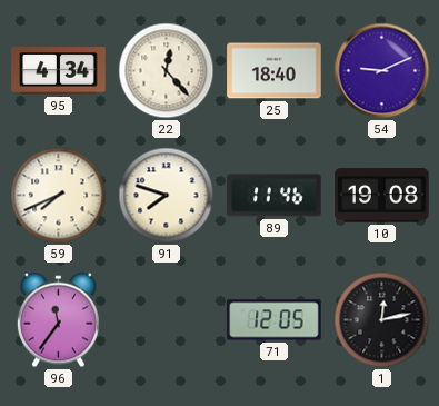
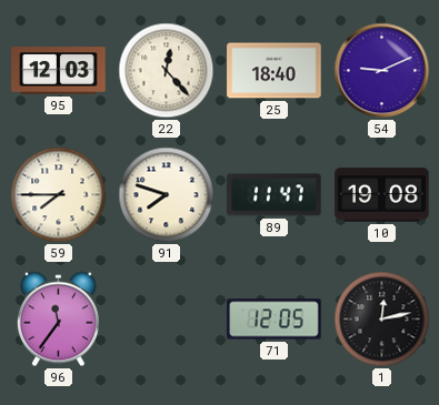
95: 4:34 -> 12:03 (59, 71)
59: 7:41 -> 7:45 (59, 195)
89: 11:46 -> 11:47 (275, 195)
